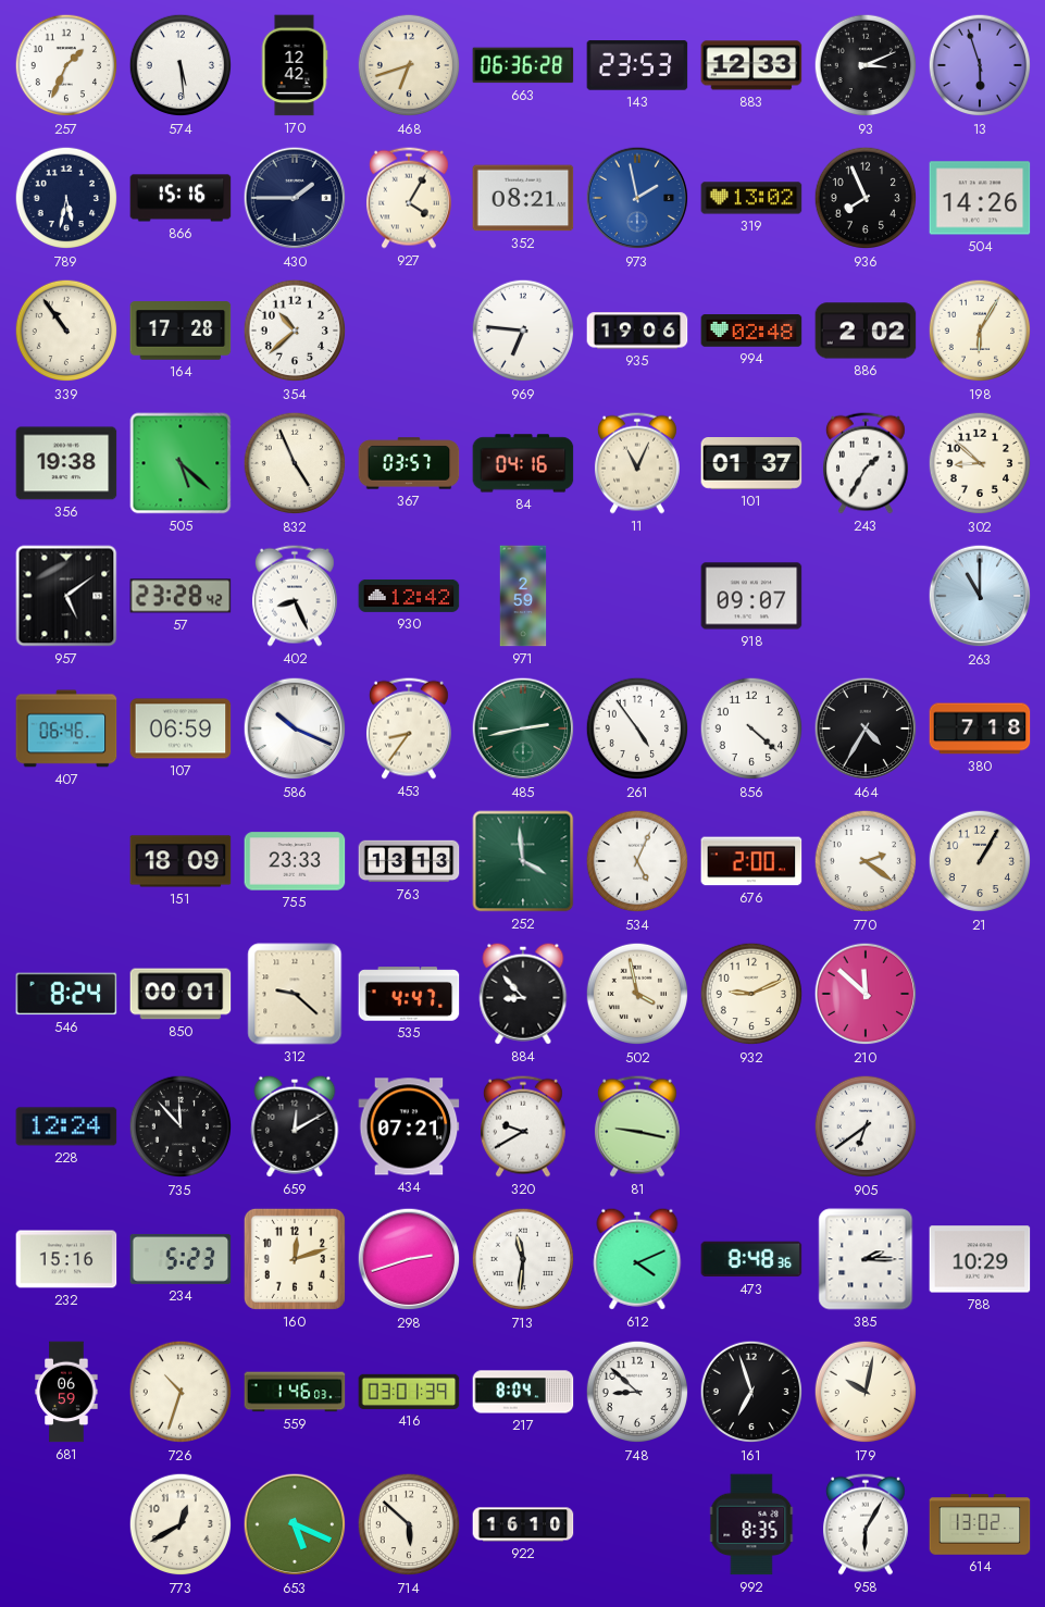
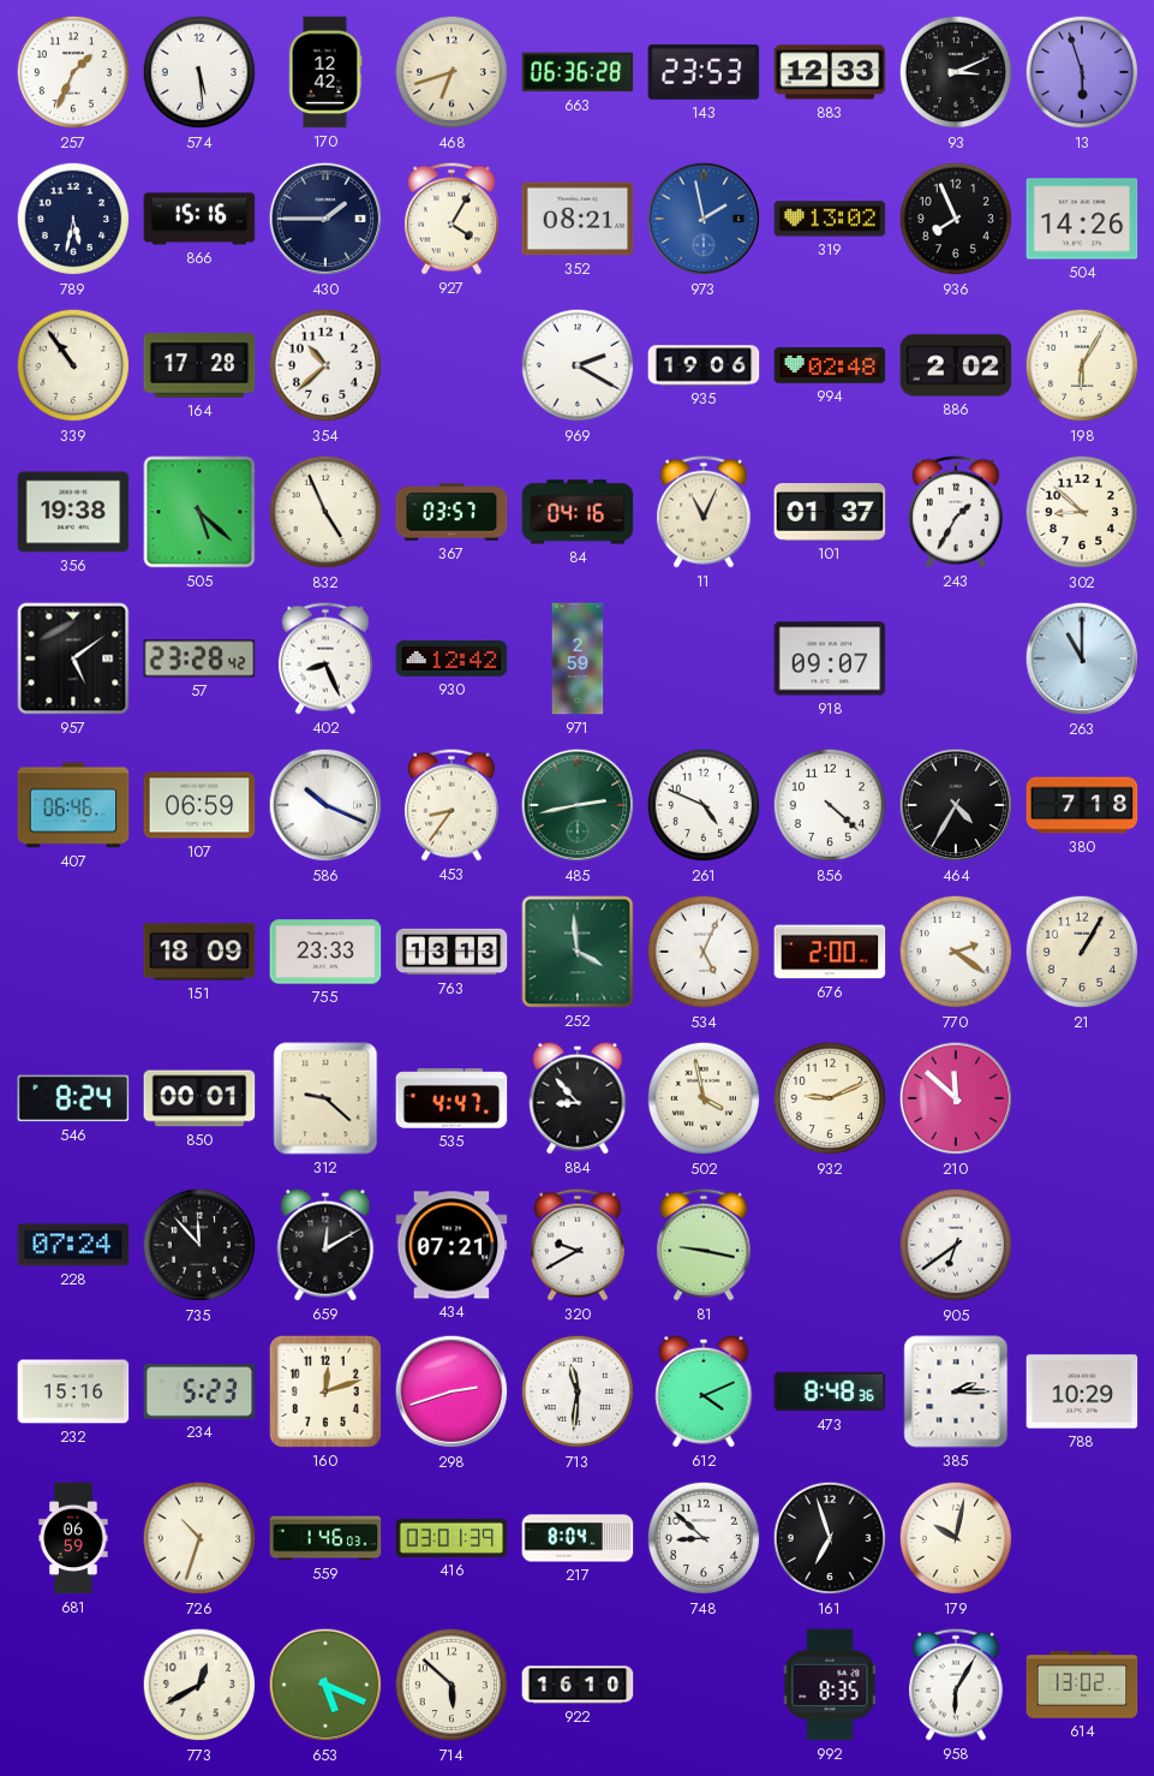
969: 6:46 -> 2:20 (578, 365)
261: 4:54 -> 4:49 (704, 805)
228: 12:24 -> 07:24 (73, 1245)
